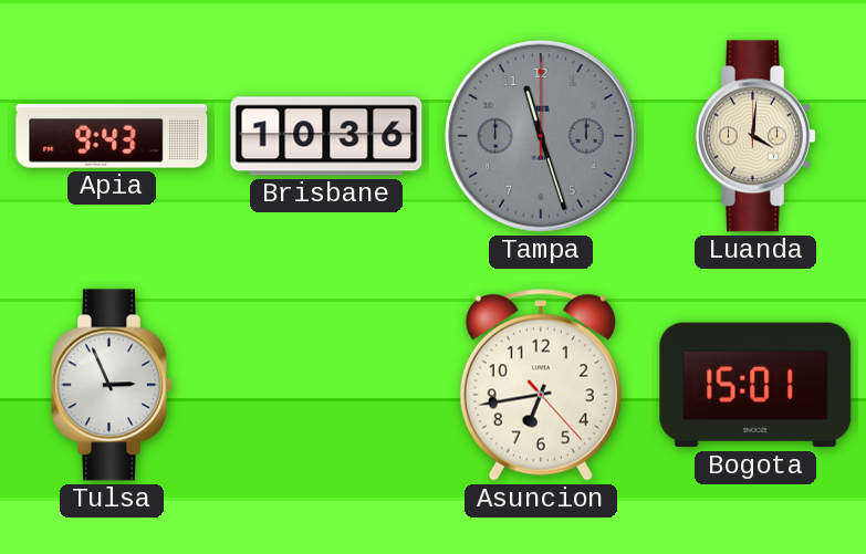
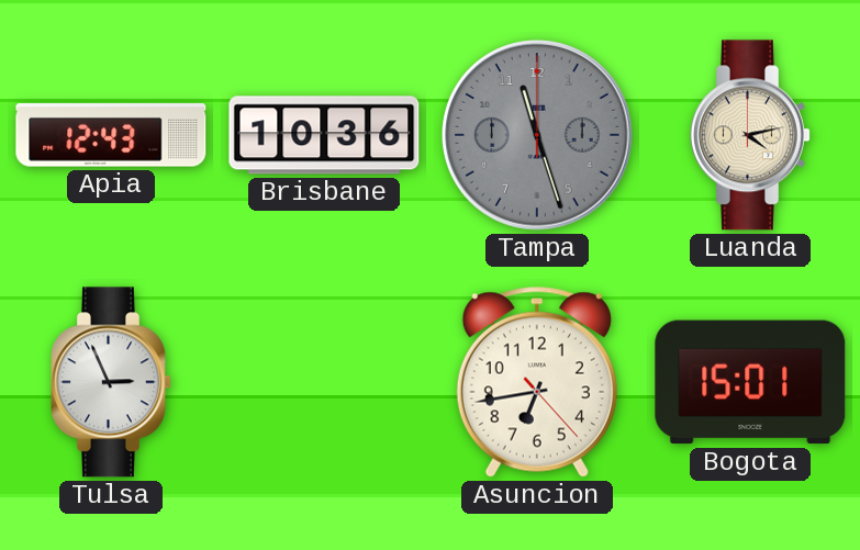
Apia: 9:43 -> 12:43 (111, 135)
Luanda: 4:01 -> 4:13 (751, 135)
